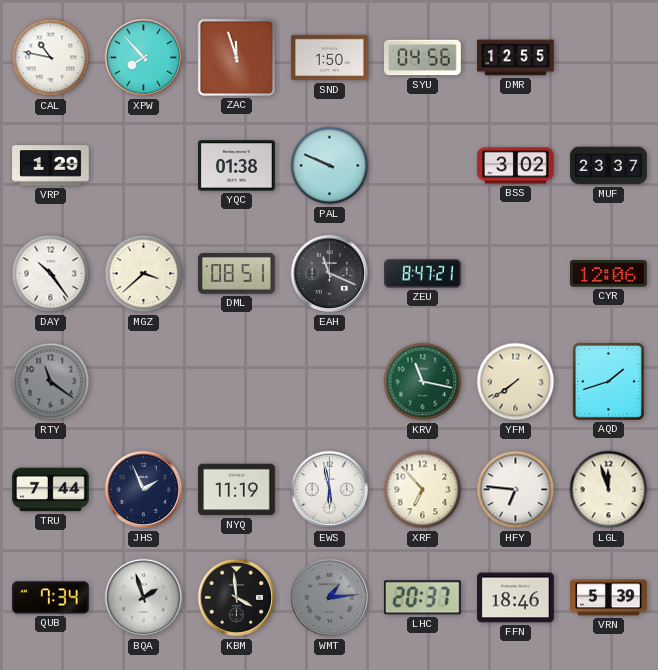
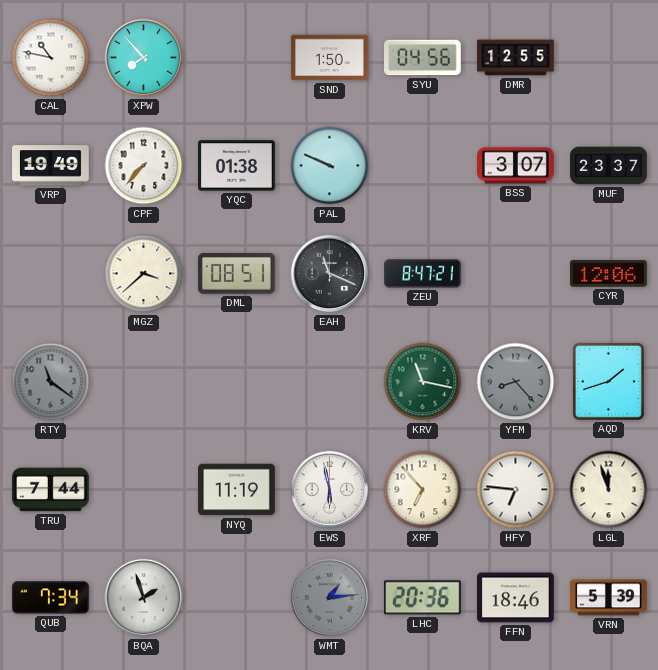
ZAC: 11:57 -> none (236, 57)
VRP: 1:29 -> 19:49 (51, 166)
CPF: none -> 7:37 (144, 166)
BSS: 3:02 -> 3:07 (516, 166)
DAY: 10:24 -> none (51, 274)
YFM: 7:39 -> 8:23 (516, 382)
YFM dial: cream -> grey (516, 382)
JHS: 1:56 -> none (144, 490)
KBM: 3:59 -> none (237, 598)
LHC: 20:37 -> 20:36 (422, 598)
